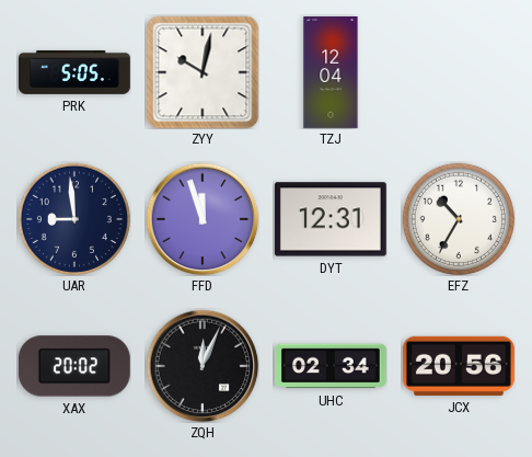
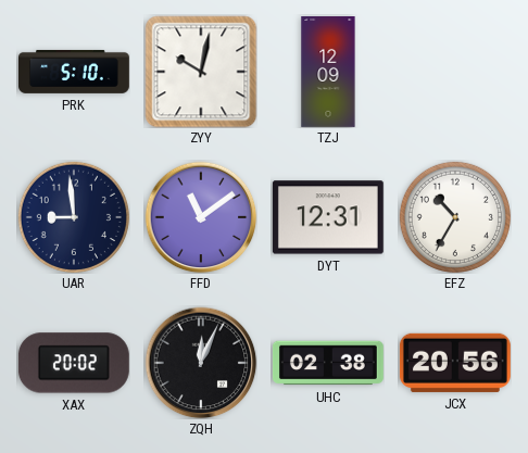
PRK: 5:05 -> 5:10 (75, 72)
TZJ: 12:04 -> 12:09 (328, 73)
FFD: 11:57 -> 11:09 (201, 217)
UHC: 02:34 -> 02:38 (328, 363)
